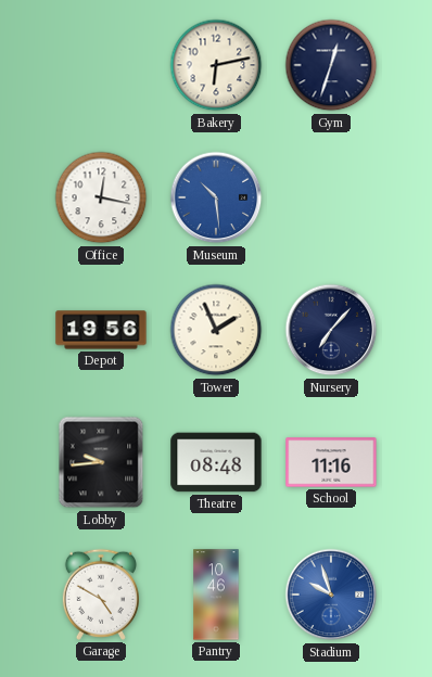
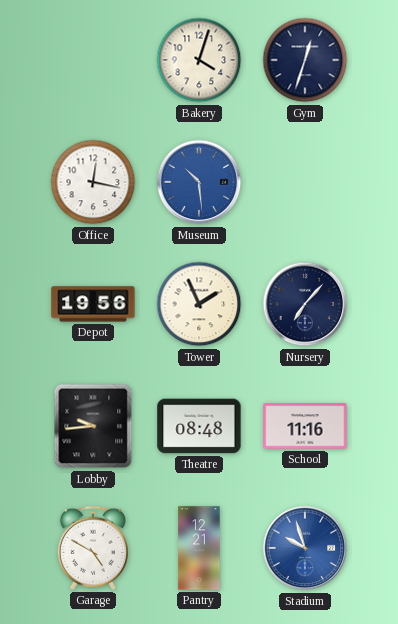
Bakery: 6:13 -> 4:03 (199, 60)
Pantry: 10:46 -> 12:21 (199, 548)
